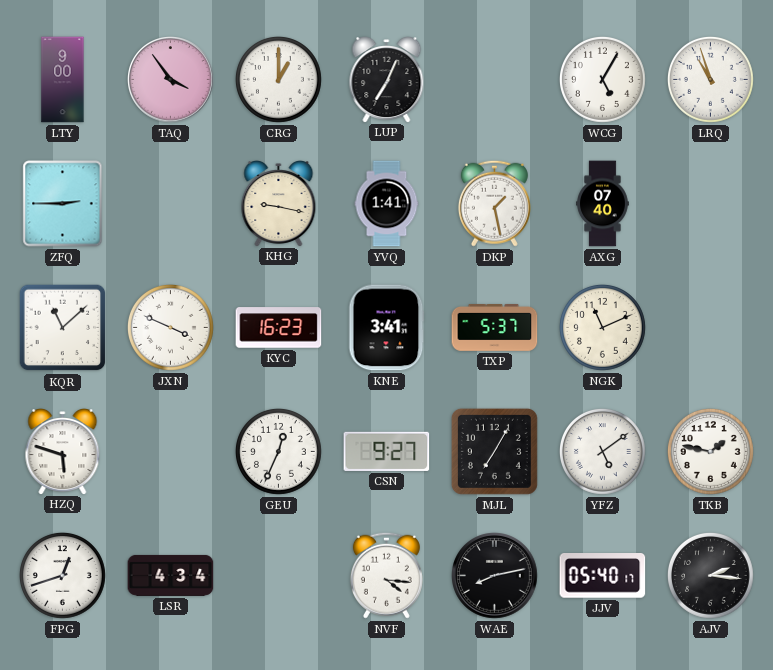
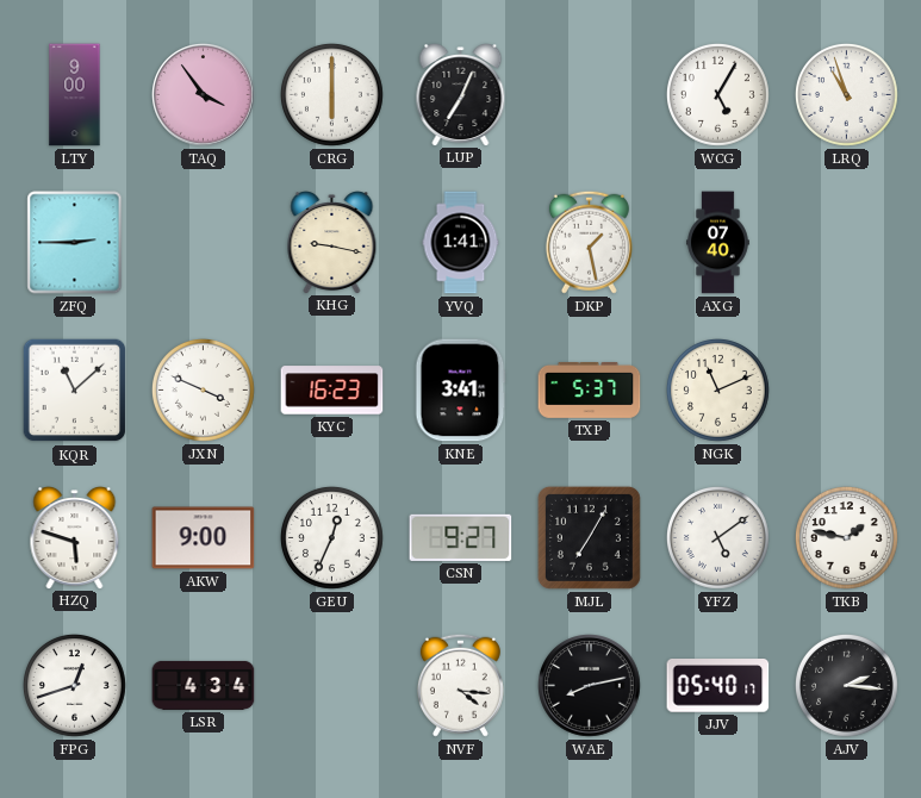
CRG: 1:00 -> 6:00 (332, 95)
AKW: none -> 9:00 (204, 538)
